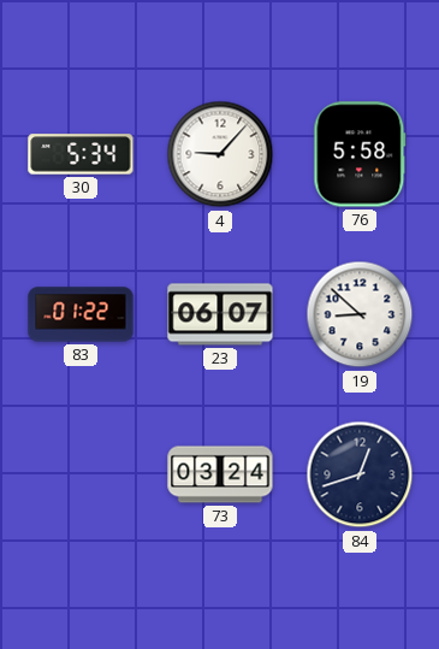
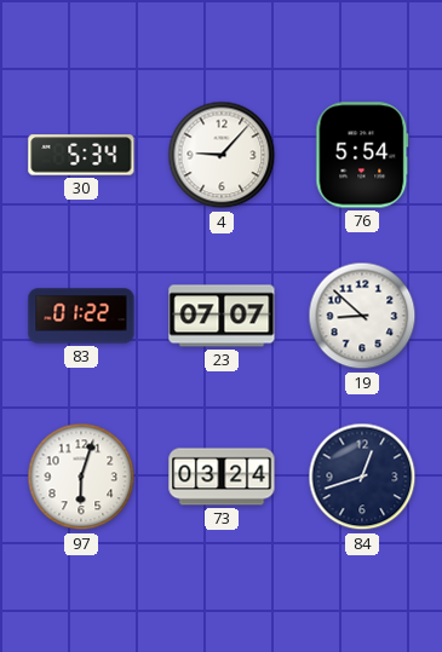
76: 5:58 -> 5:54 (362, 155)
23: 06:07 -> 07:07 (222, 316)
97: none -> 6:03 (81, 477)
